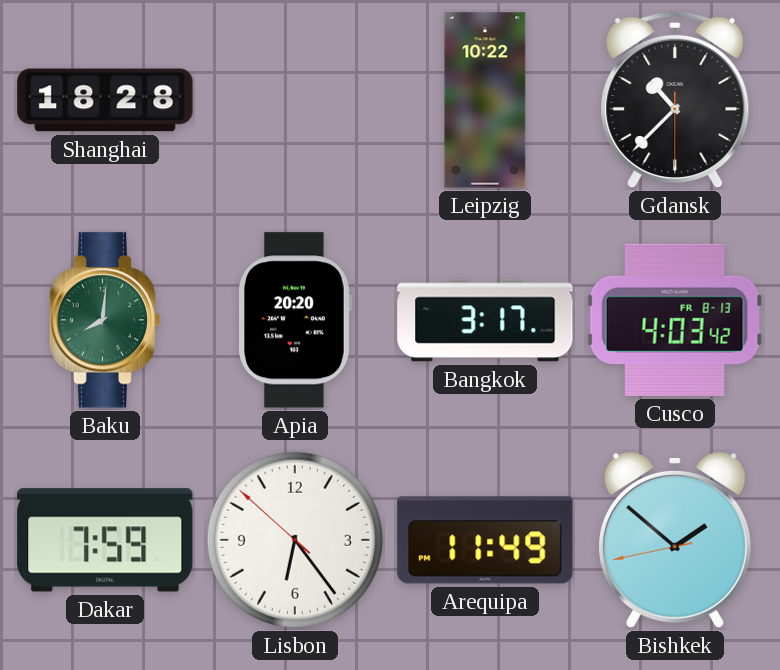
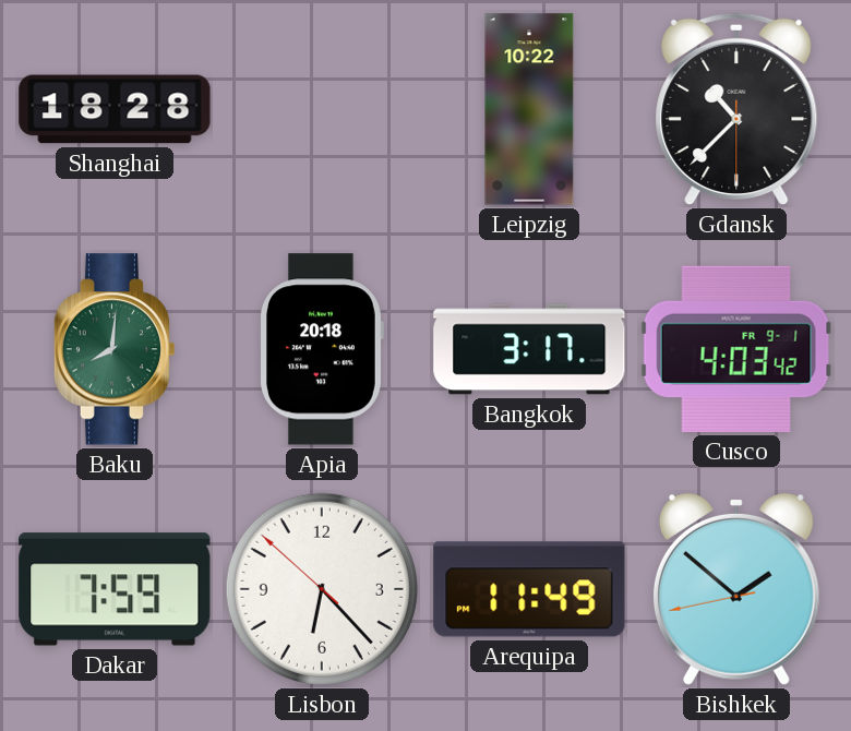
Apia: 20:20 -> 20:18 (322, 349)
Cusco date: FR 8-13 -> FR 9-1 (736, 349)
Lisbon: 6:23 -> 6:22 (322, 589)
